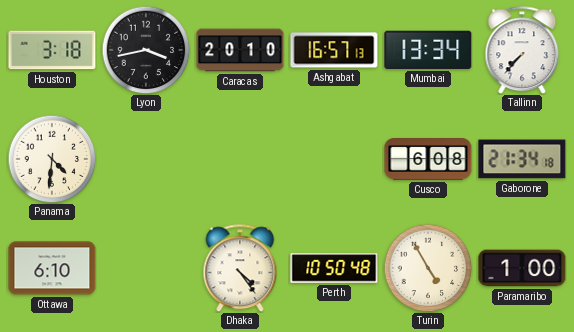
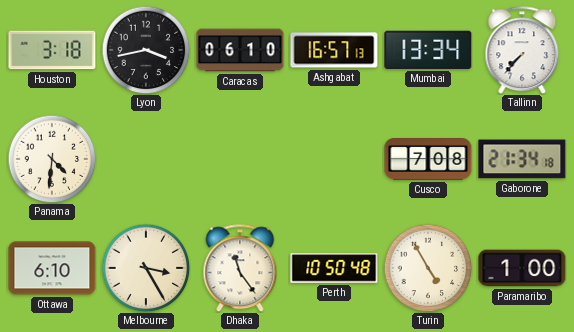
Caracas: 20:10 -> 06:10 (240, 50)
Cusco: 6:08 -> 7:08 (428, 160)
Melbourne: none -> 3:25 (146, 268)
Dhaka: 4:24 -> 11:24 (240, 268)
